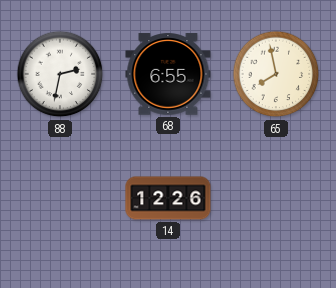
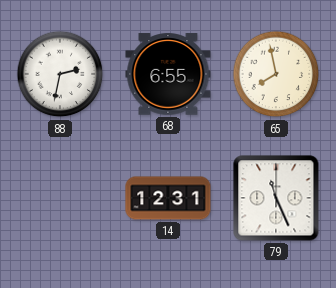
14: 12:26 -> 12:31 (168, 198)
79: none -> 11:26 (276, 198)
